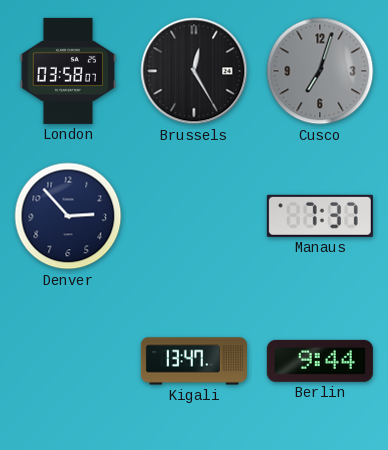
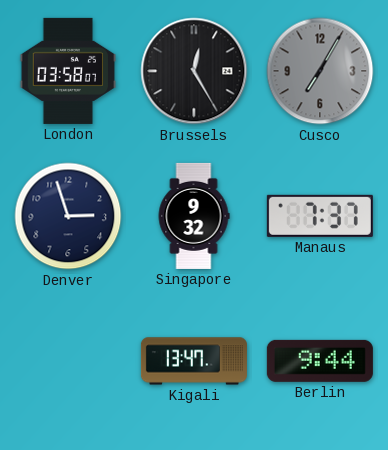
Cusco: 7:03 -> 7:05 (320, 71)
Denver: 2:53 -> 2:57 (68, 216)
Singapore: none -> 9:32 (194, 216)
